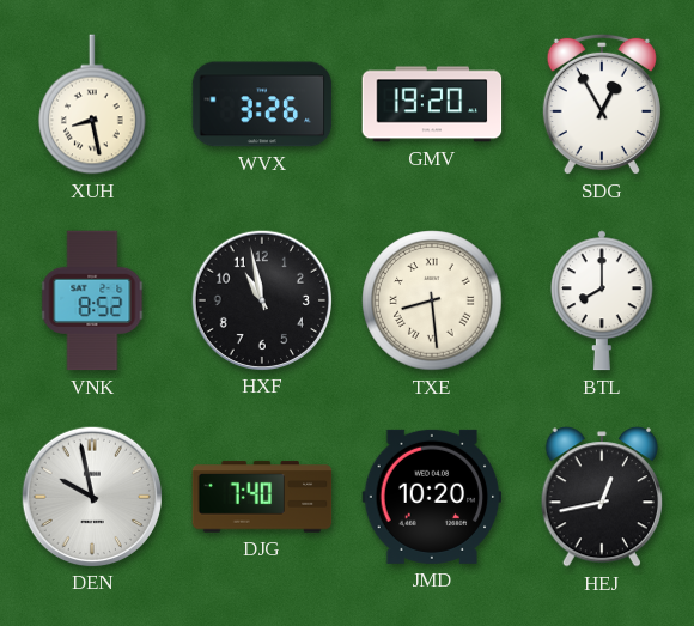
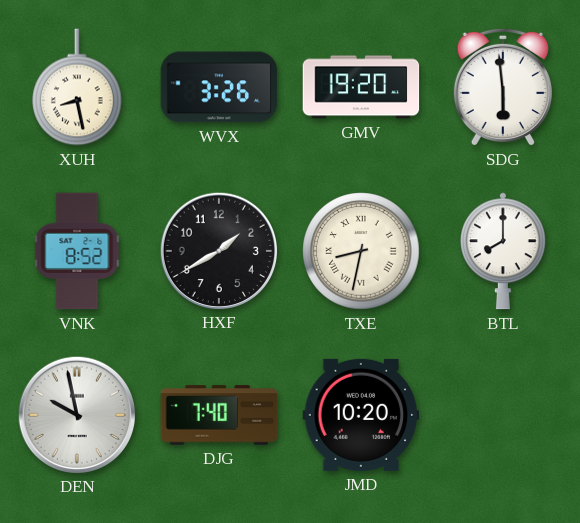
SDG: 12:55 -> 5:59 (503, 87)
HXF: 10:58 -> 1:40 (218, 250)
TXE: 8:29 -> 8:32 (361, 251)
HEJ: 12:43 -> none (601, 497)
